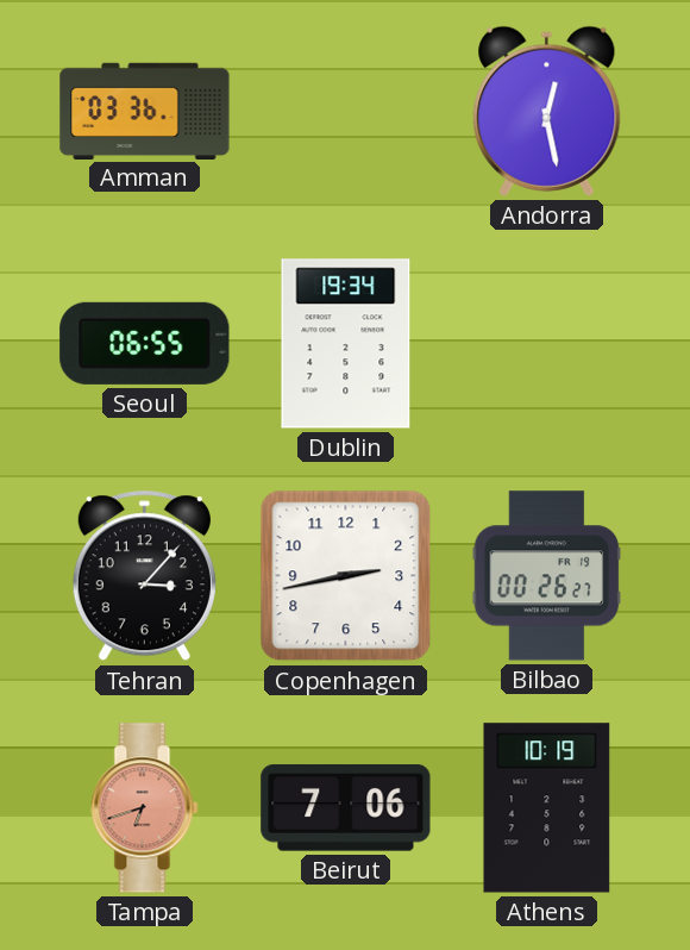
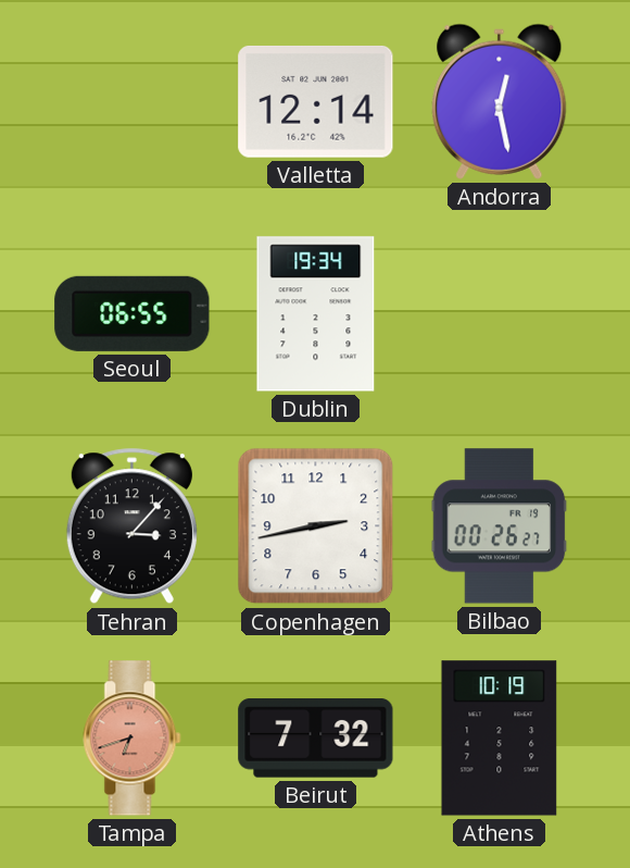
Amman: 03:36 -> none (145, 111)
Valletta: none -> 12:14 (316, 101)
Beirut: 7:06 -> 7:32 (316, 739)
